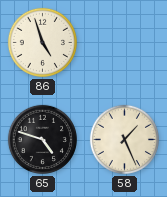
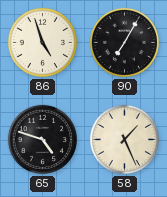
90: none -> 7:05 (124, 42)
